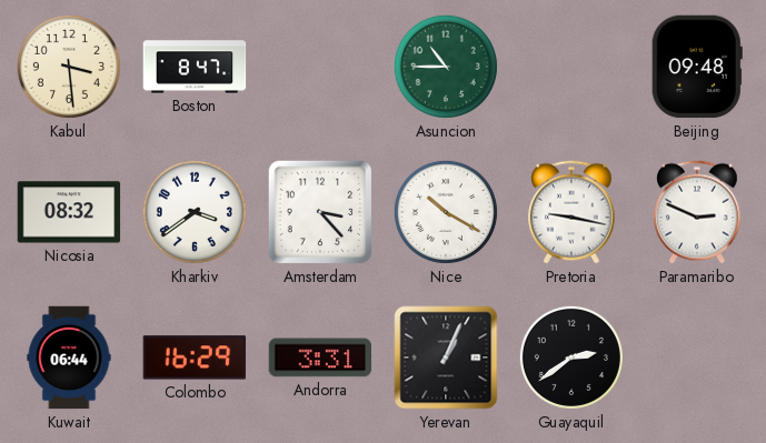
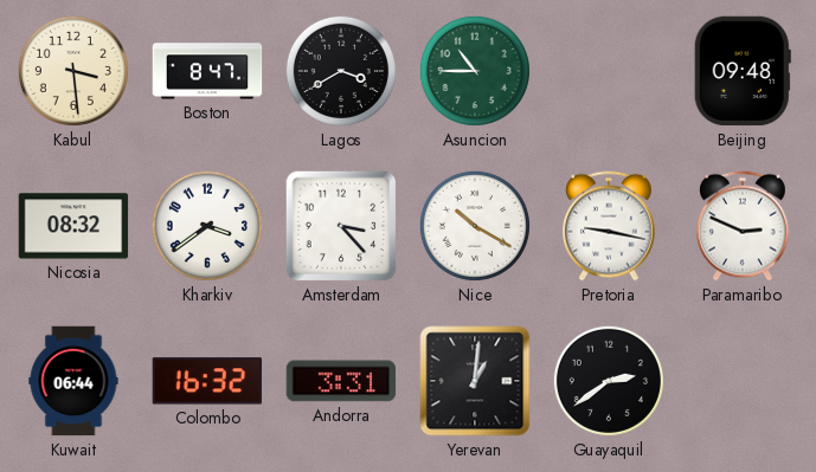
Lagos: none -> 3:40 (341, 71)
Colombo: 16:29 -> 16:32 (206, 381)
Yerevan: 1:04 -> 1:01 (475, 381)
